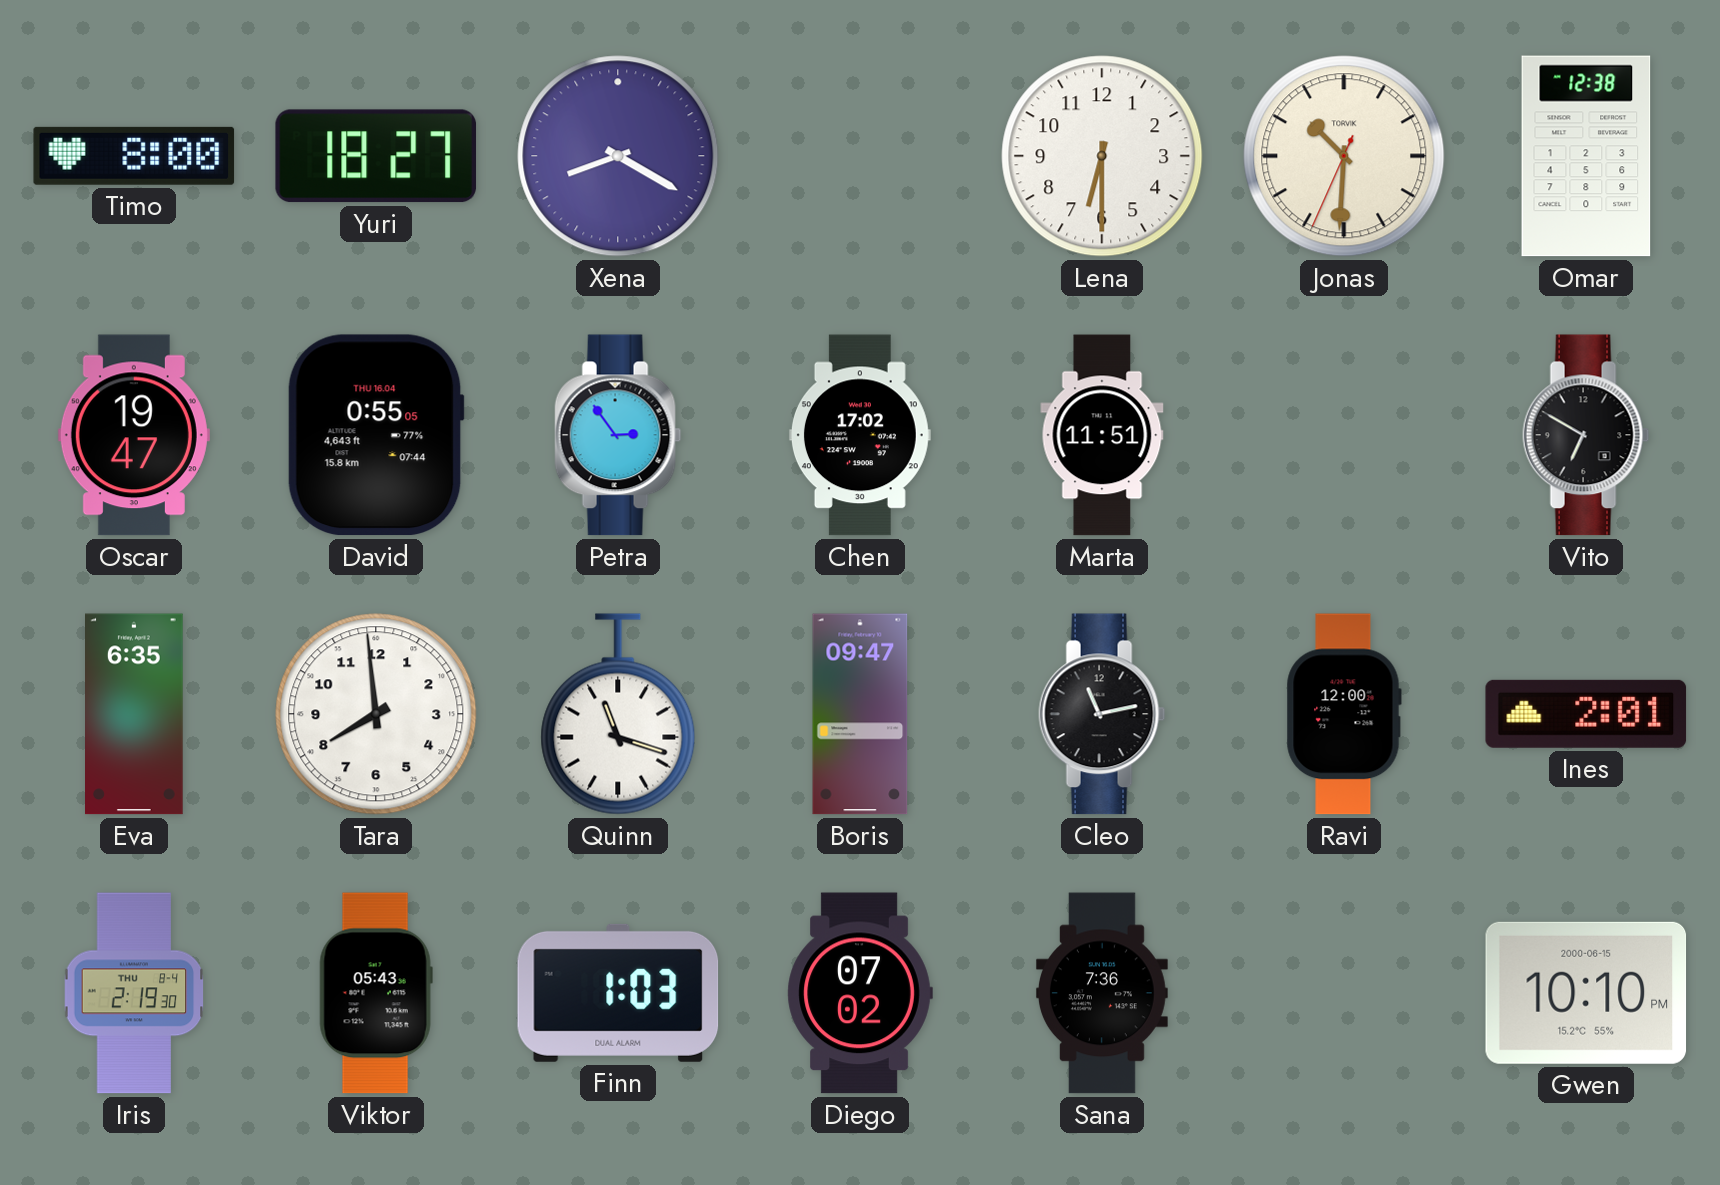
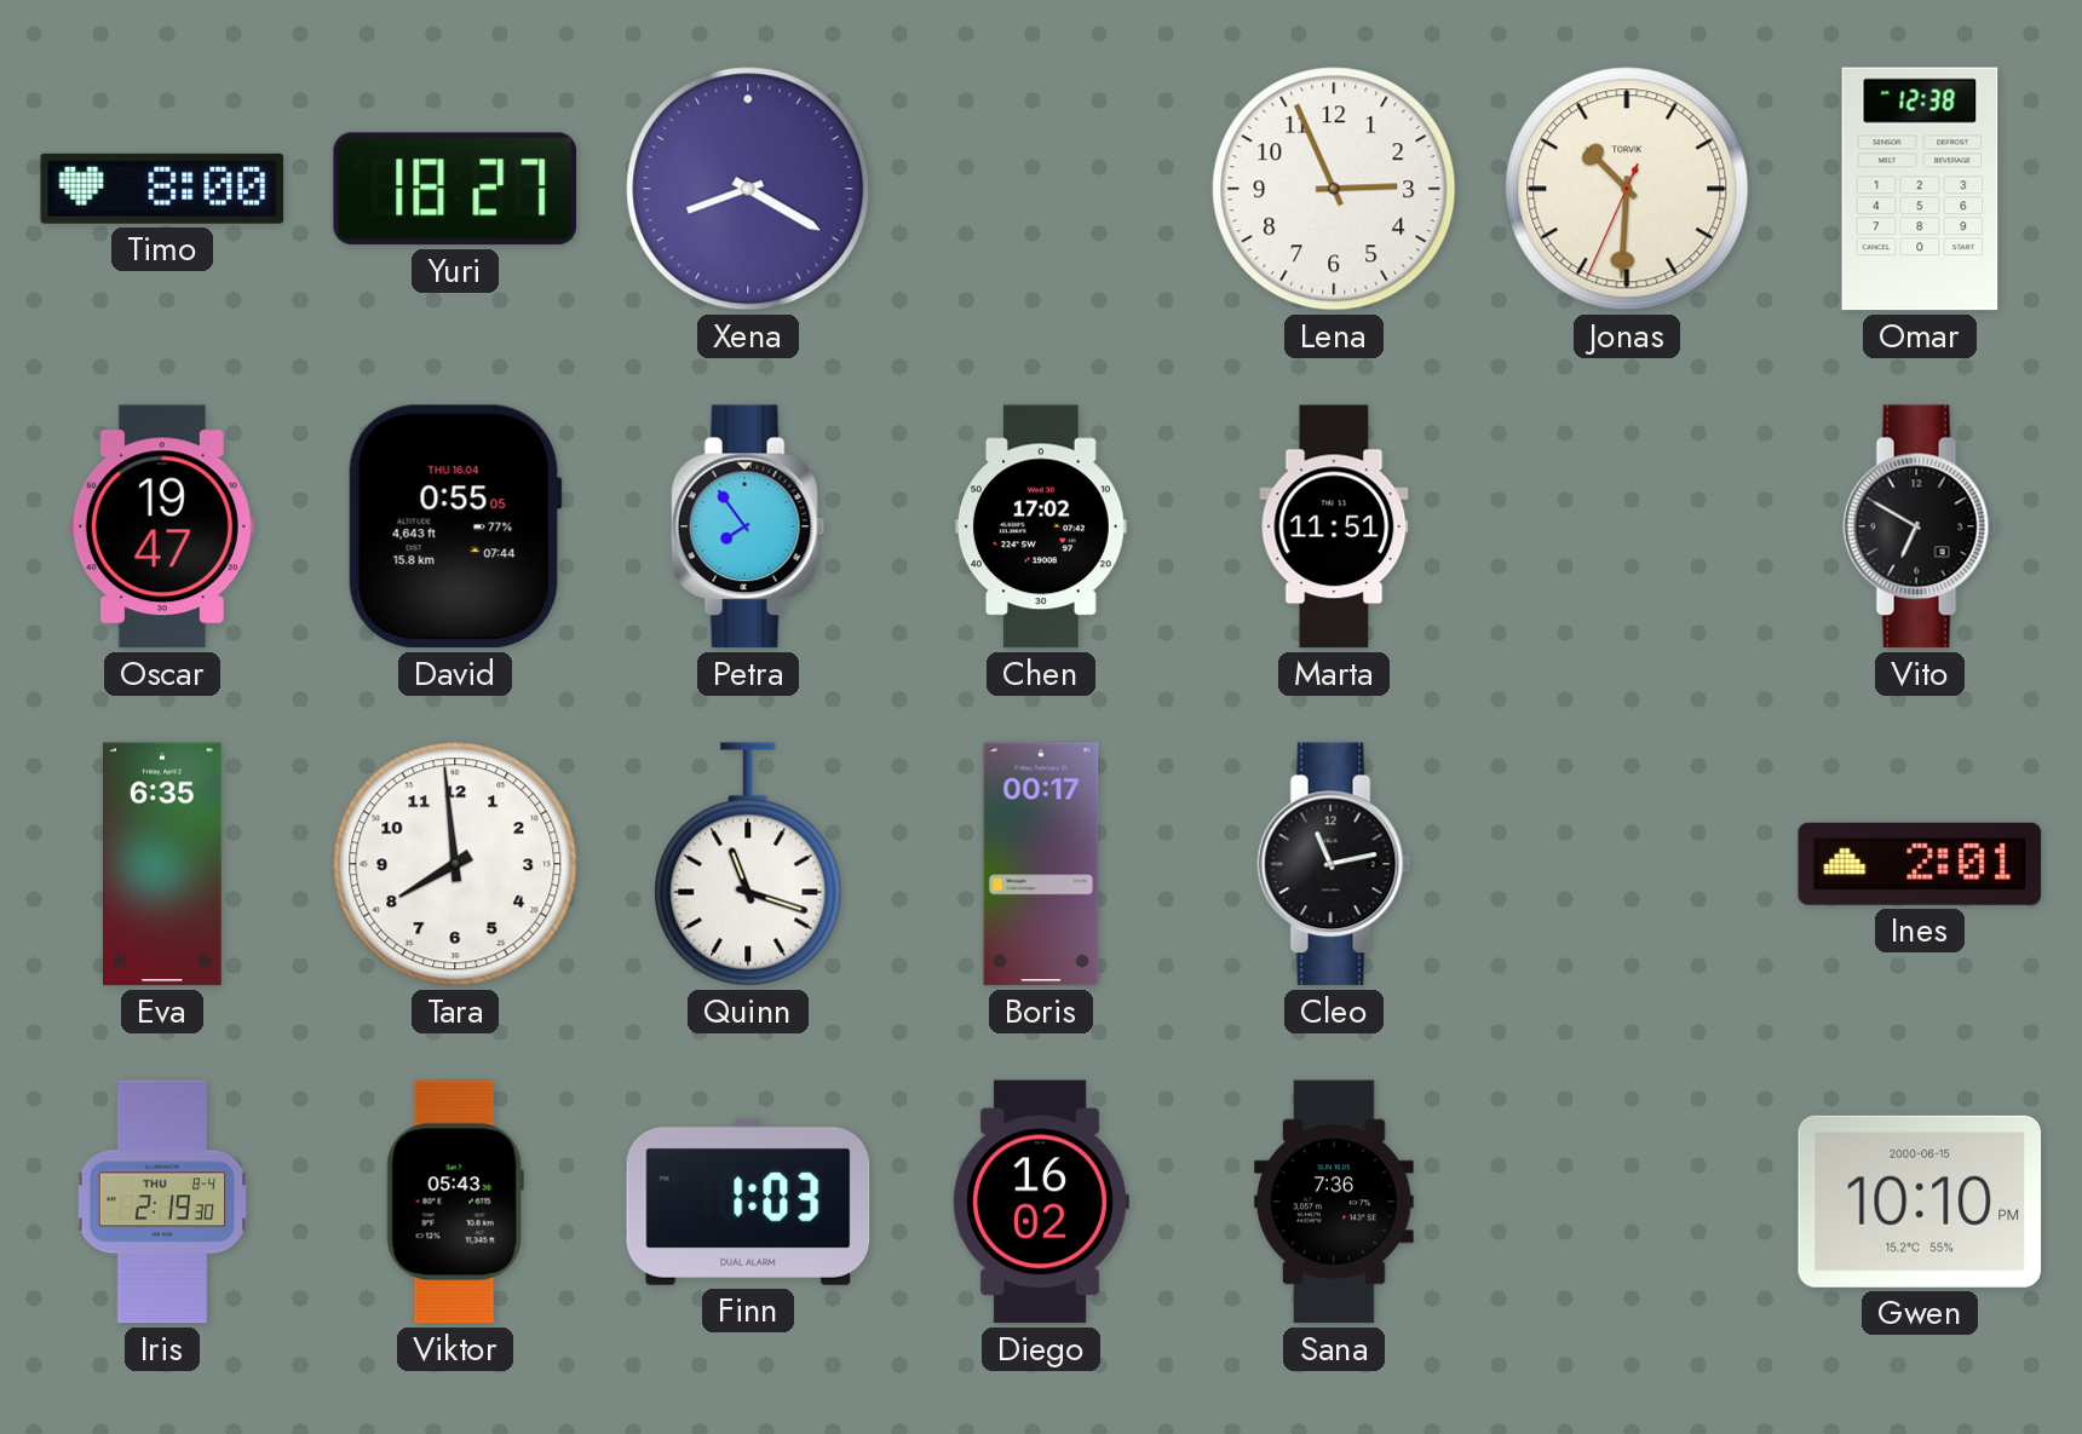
Lena: 6:30 -> 2:56 (1334, 189)
Petra: 2:54 -> 7:54 (748, 526)
Boris: 09:47 -> 00:17 (1041, 864)
Ravi: 12:00 -> none (1344, 714)
Diego: 07:02 -> 16:02 (1041, 1202)
